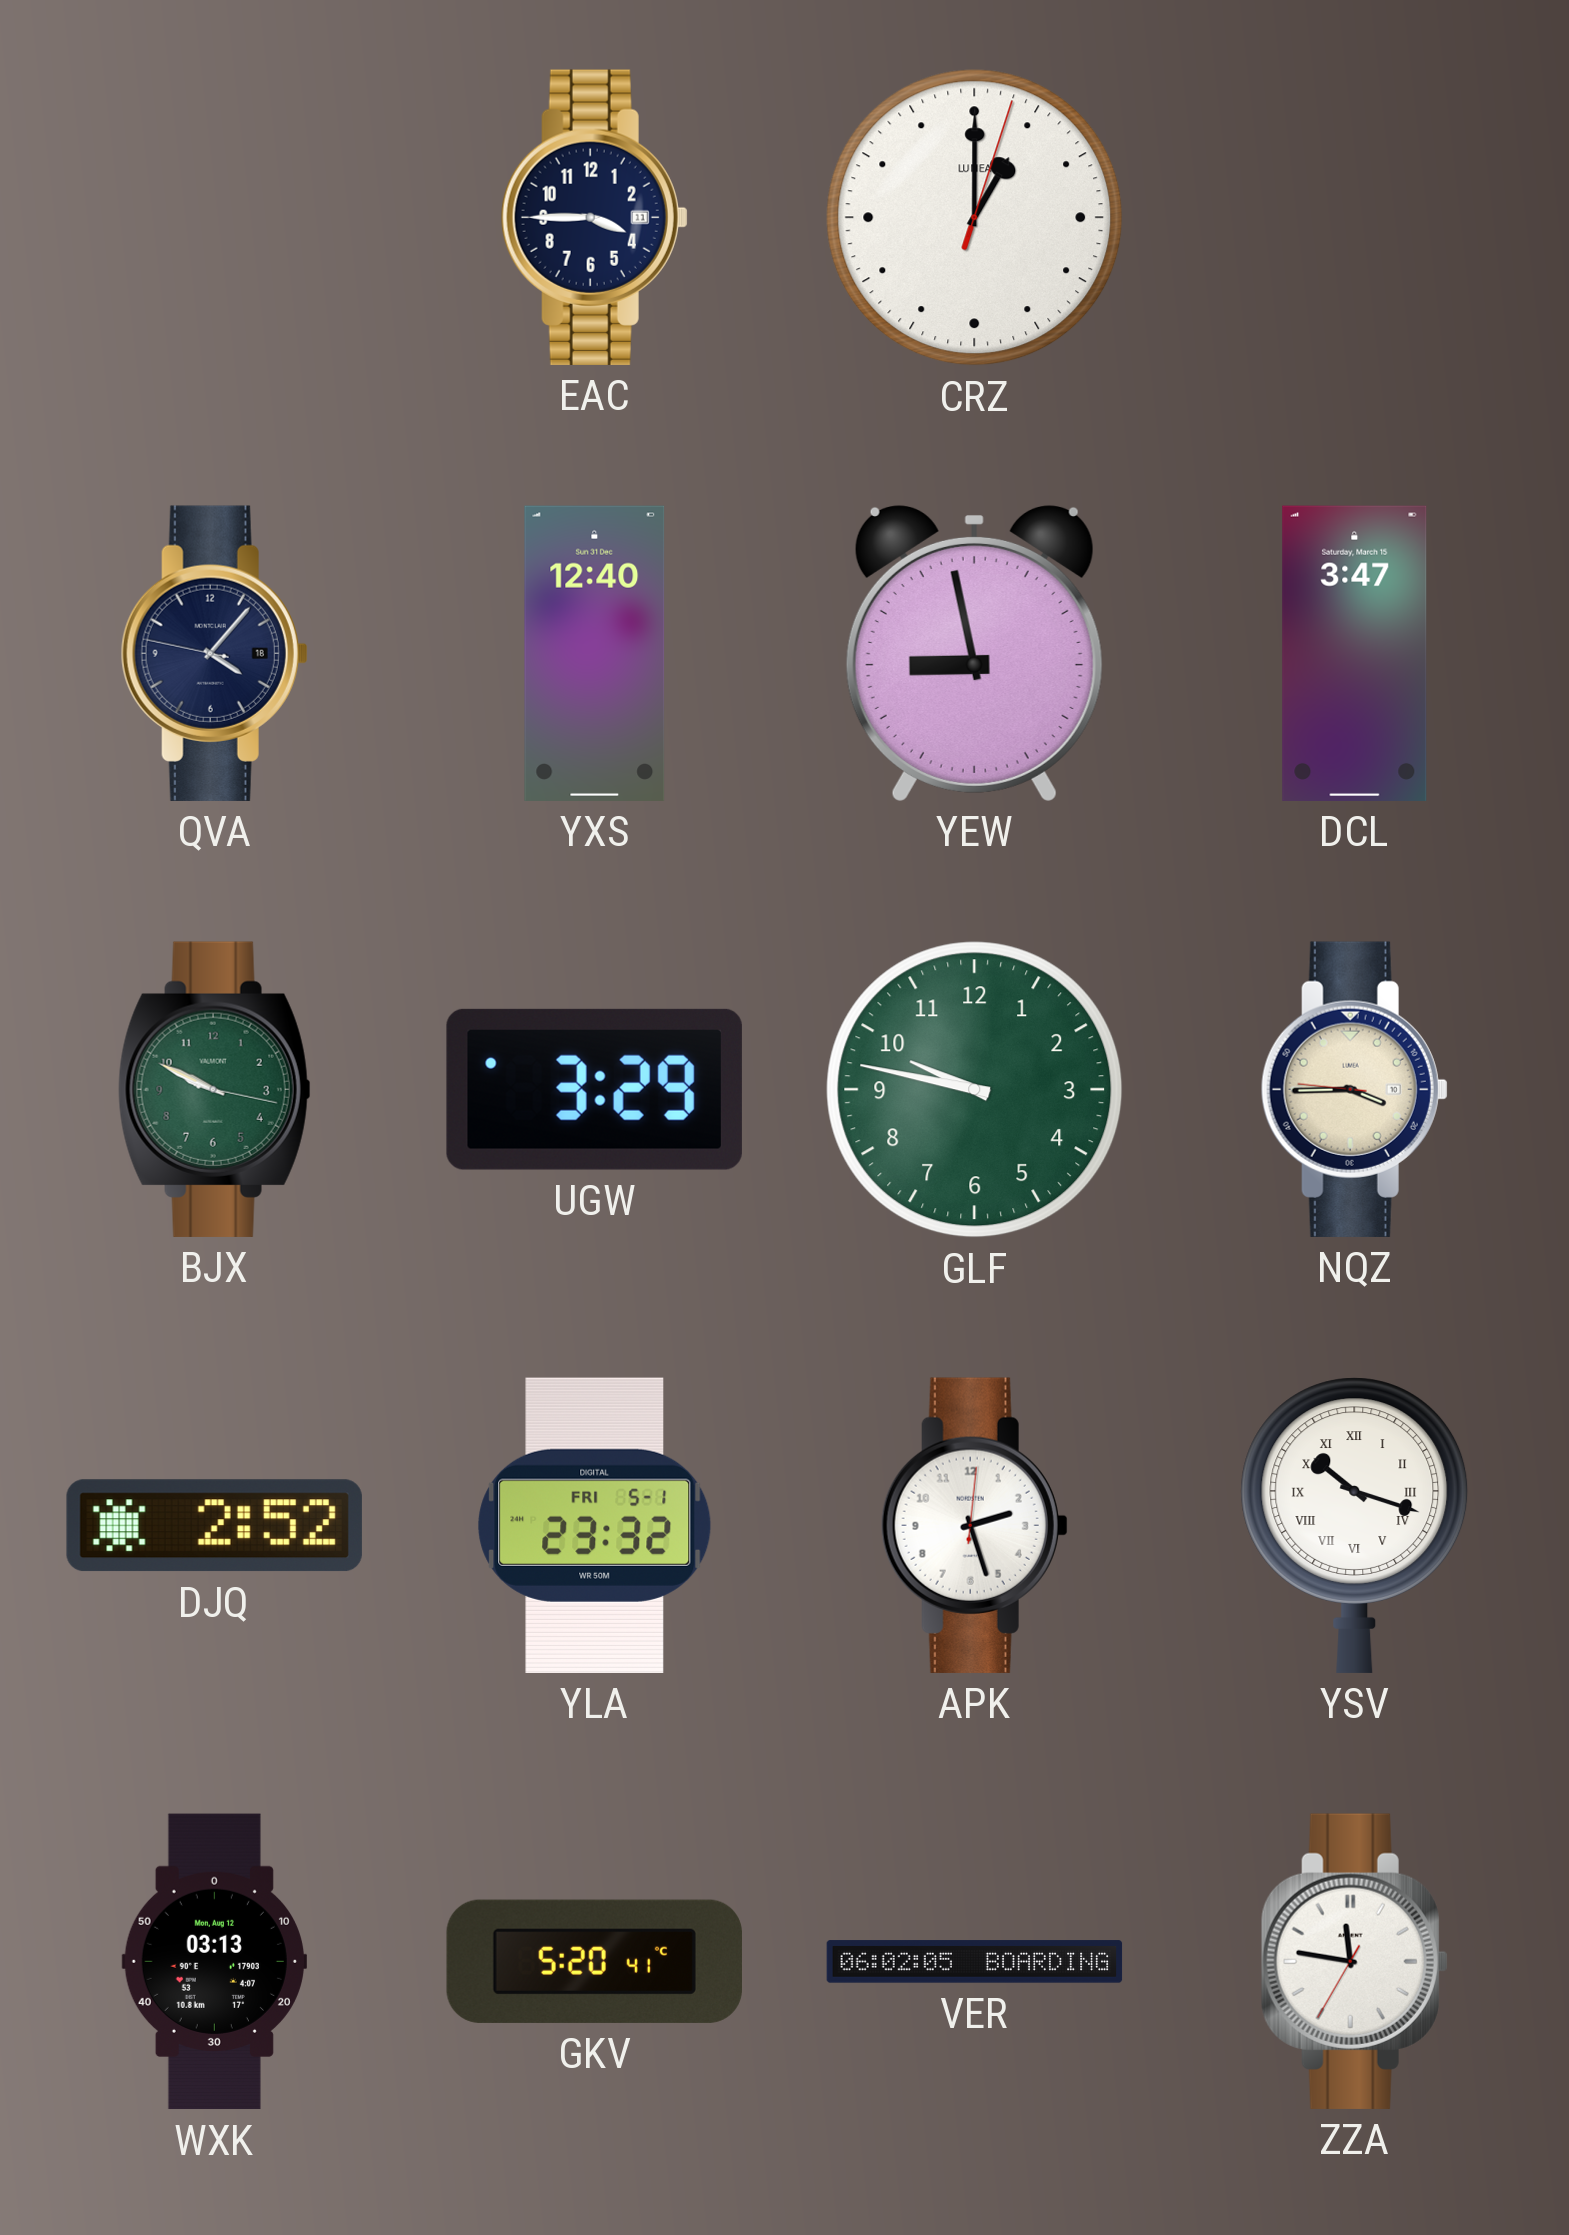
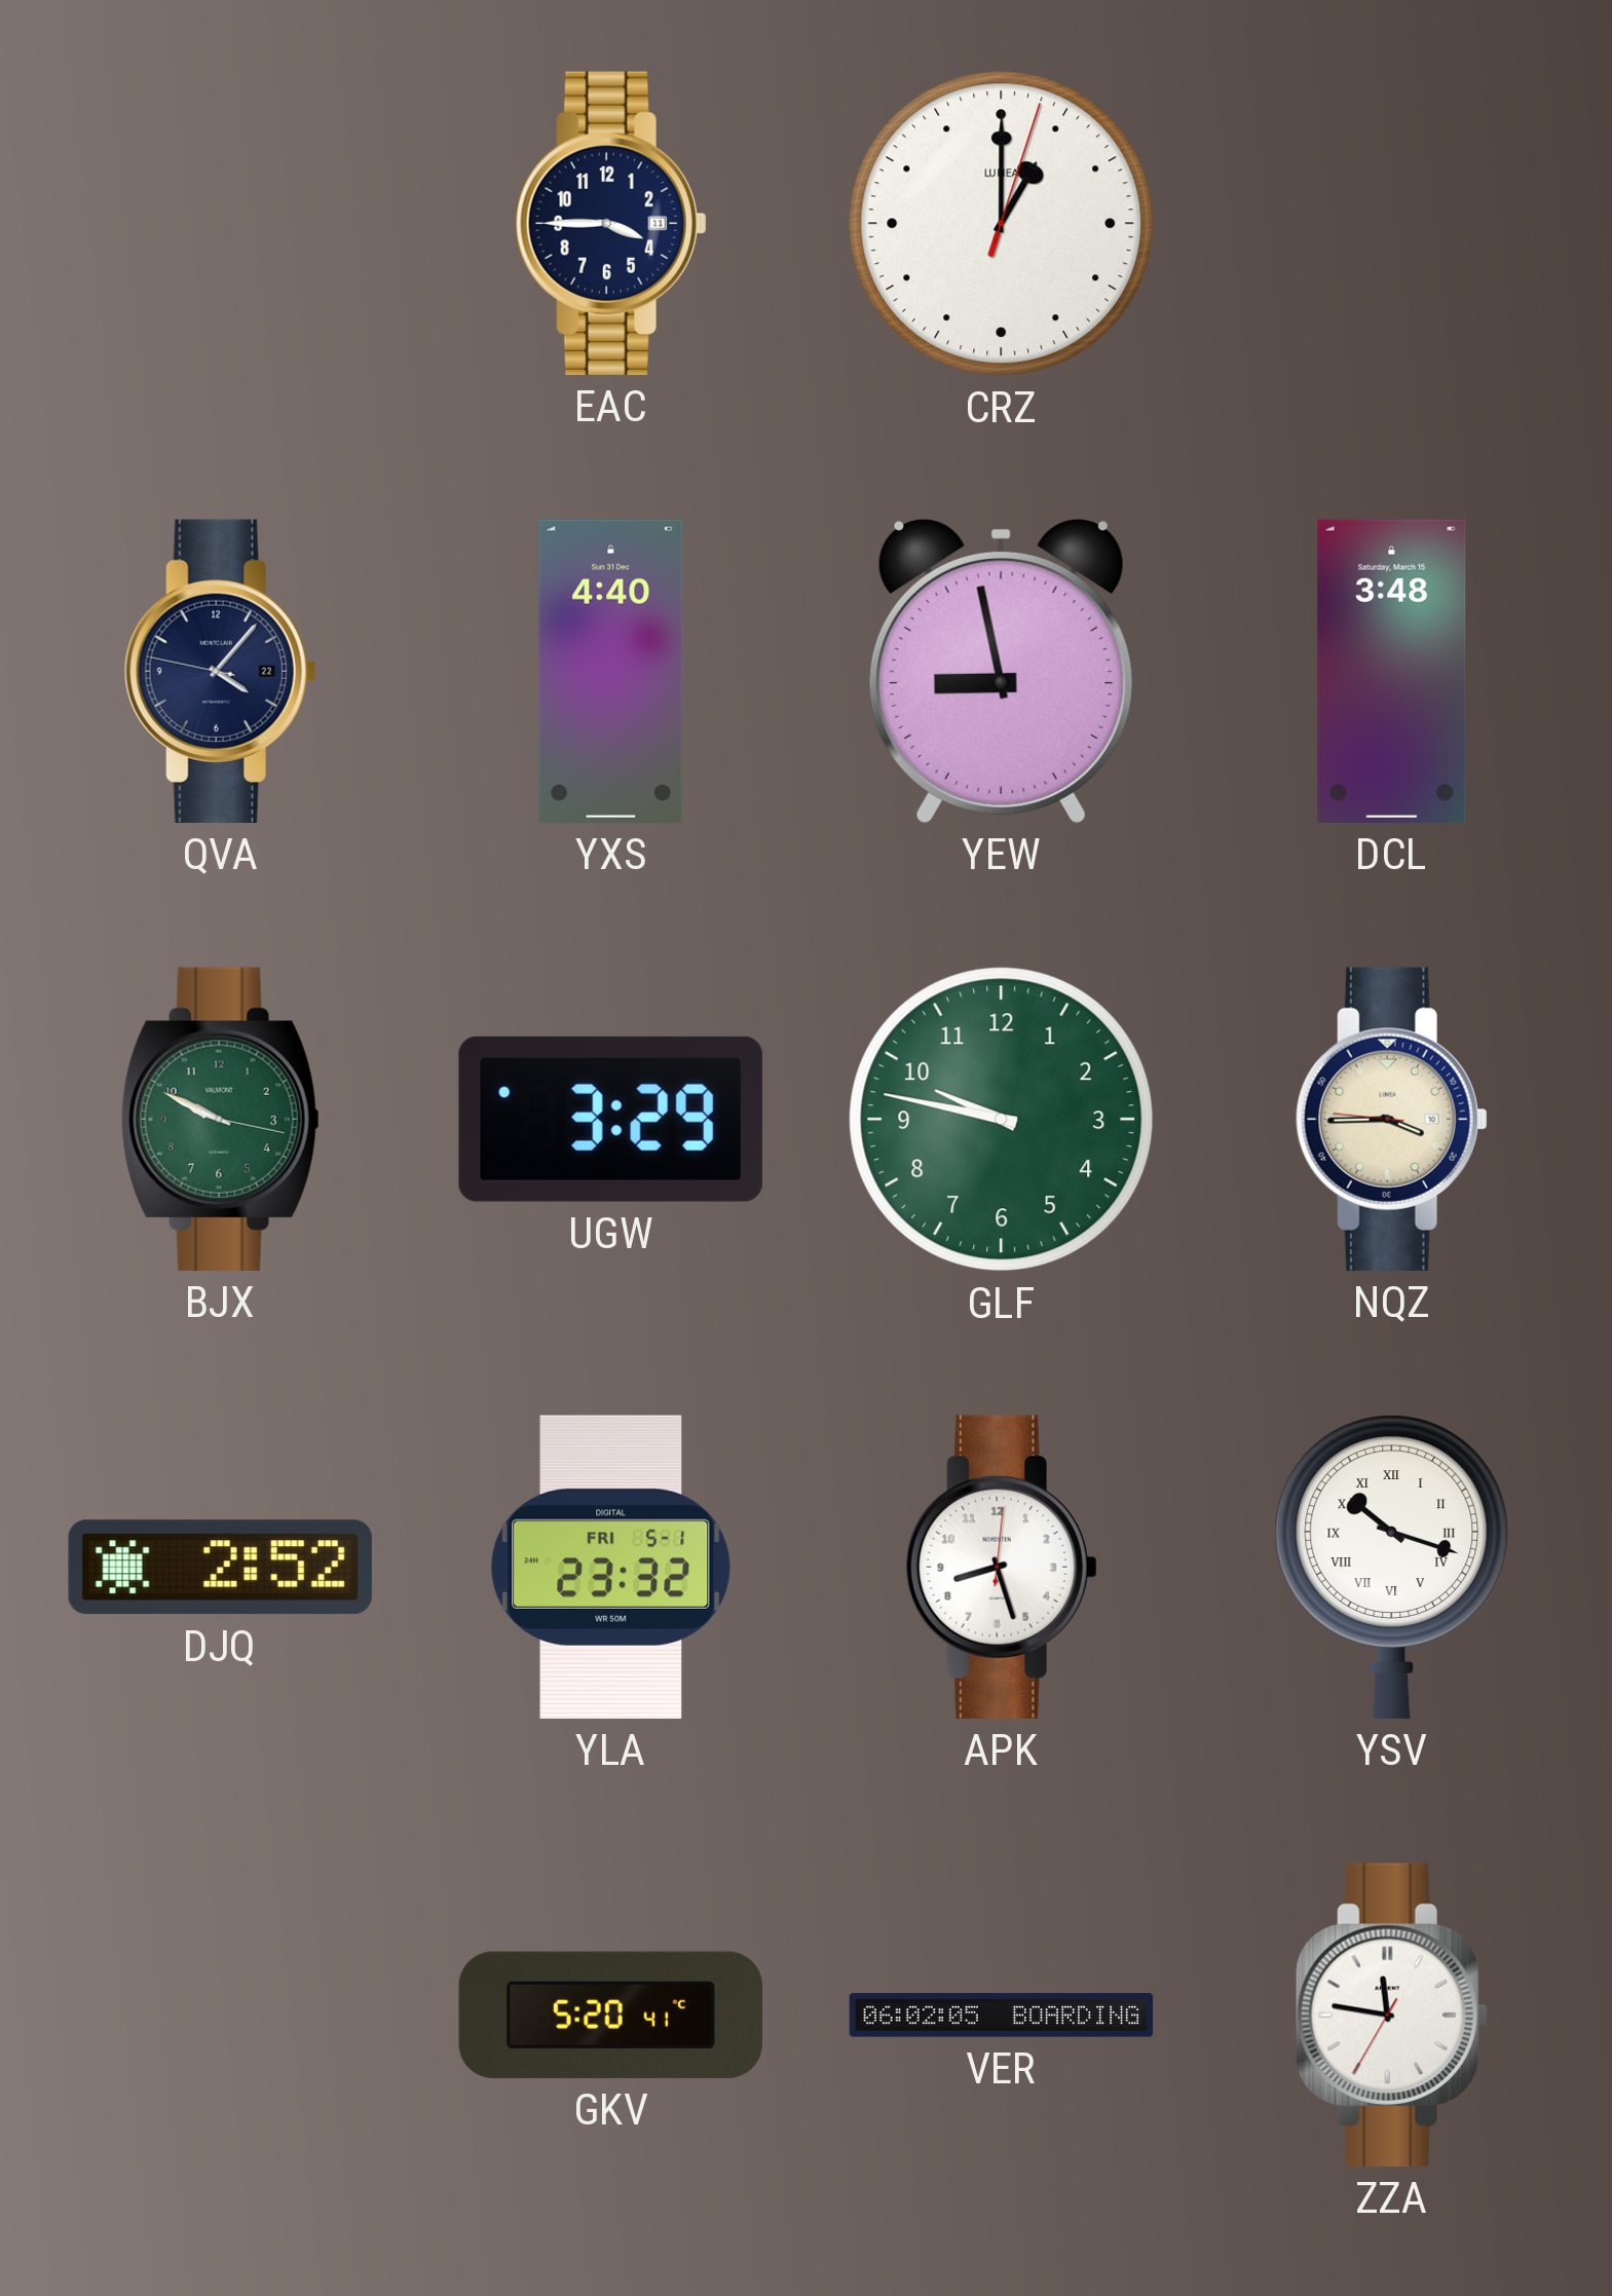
QVA date: 18 -> 22 (220, 671)
YXS: 12:40 -> 4:40 (611, 671)
DCL: 3:47 -> 3:48 (1392, 671)
APK: 2:27 -> 8:27 (1001, 1567)
WXK: 03:13 -> none (214, 1962)
